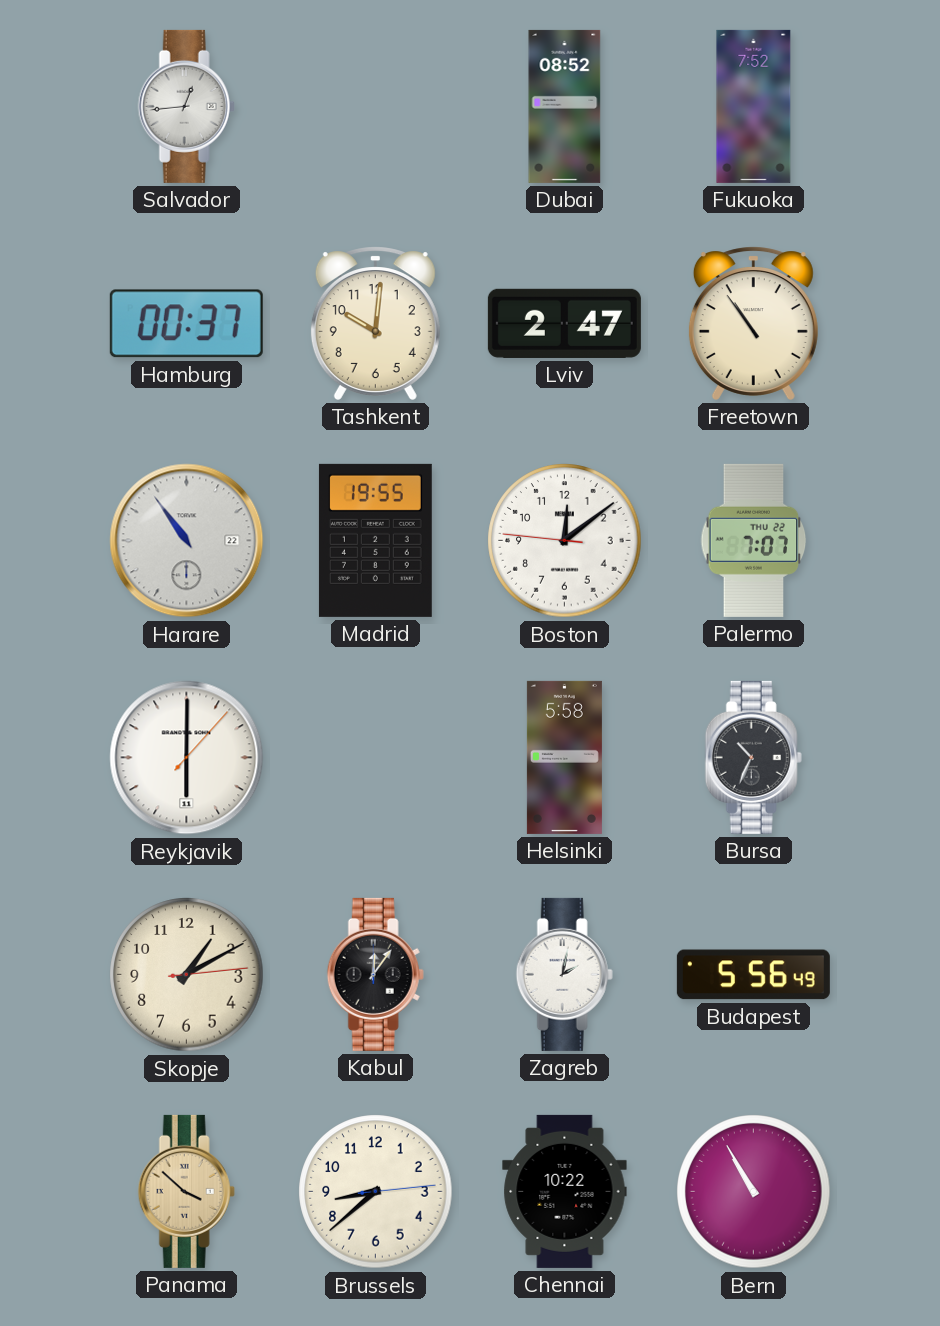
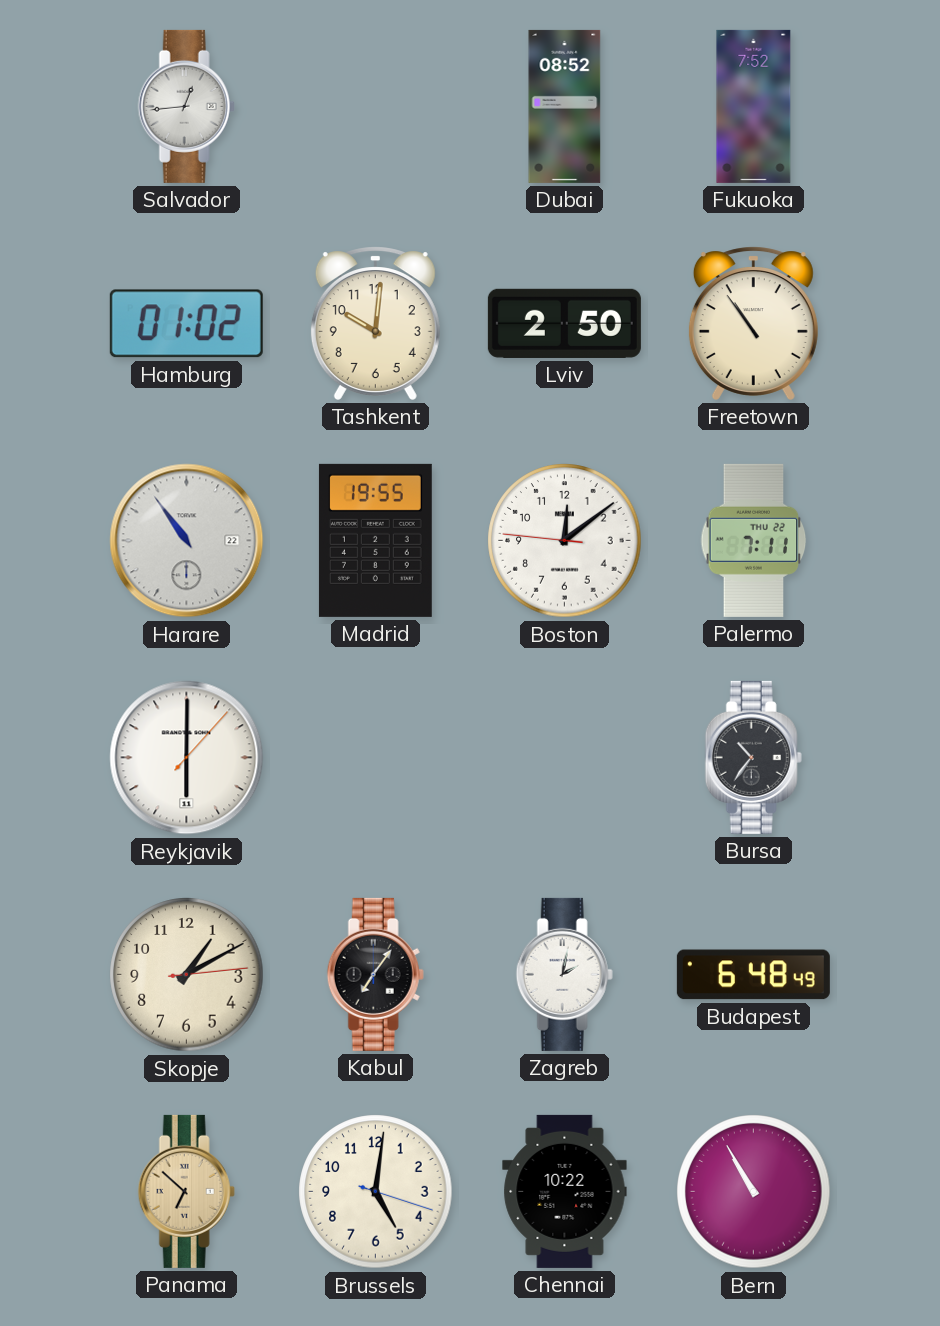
Hamburg: 00:37 -> 01:02 (186, 324)
Lviv: 2:47 -> 2:50 (564, 323)
Palermo: 7:07 -> 7:11 (754, 540)
Helsinki: 5:58 -> none (564, 757)
Bursa: 10:34 -> 10:36 (753, 757)
Kabul: 12:06 -> 7:06 (375, 974)
Budapest: 5:56 -> 6:48 (753, 975)
Panama: 3:52 -> 6:52 (186, 1191)
Brussels: 8:38 -> 5:01 (376, 1192)
